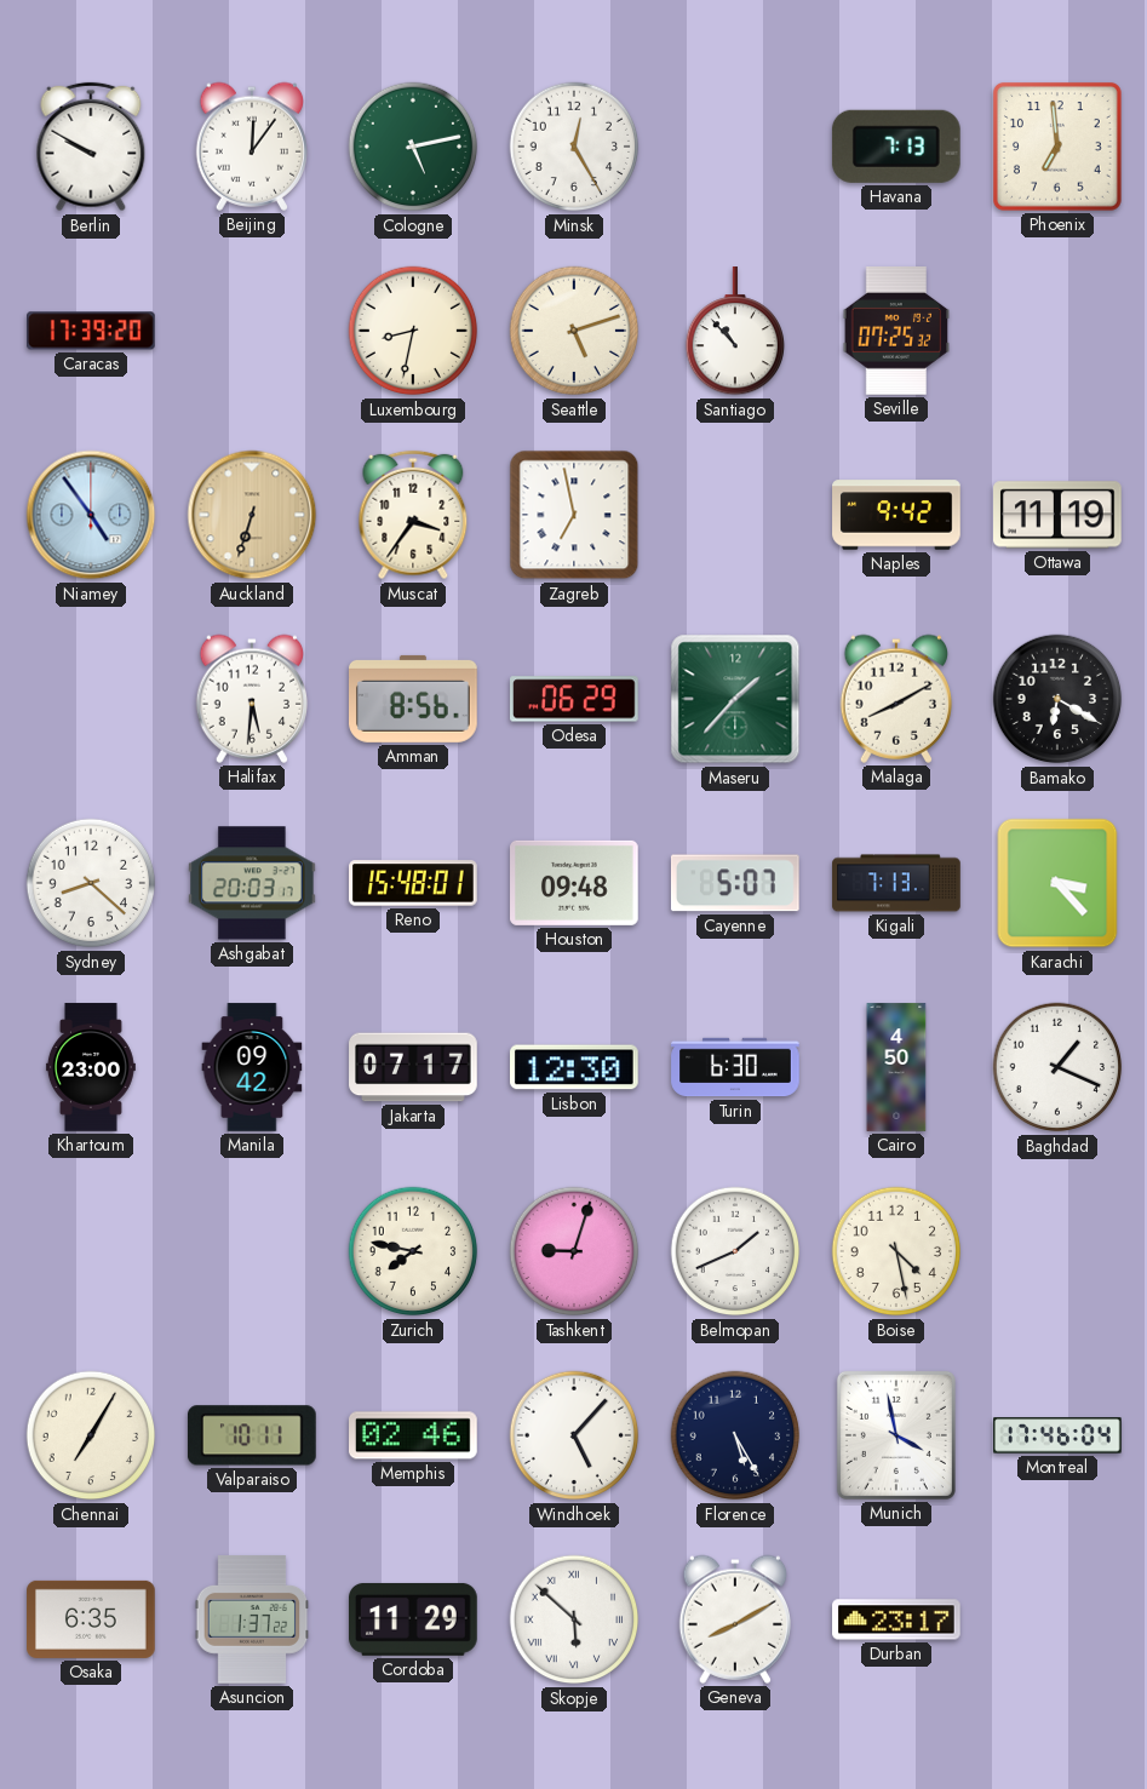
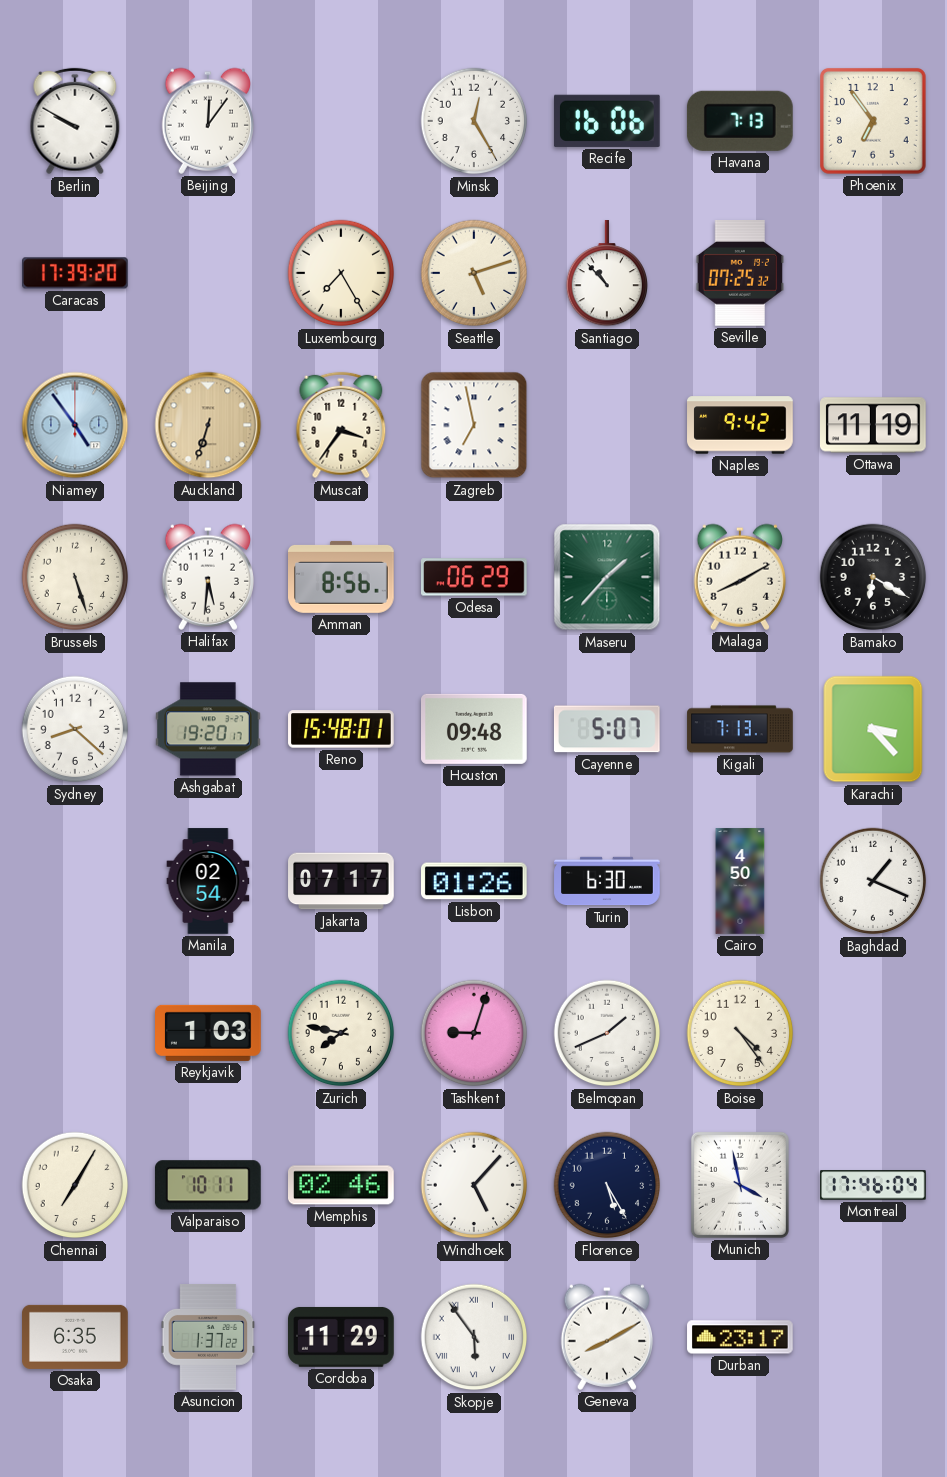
Cologne: 5:13 -> none (413, 147)
Recife: none -> 16:06 (607, 121)
Phoenix: 6:59 -> 6:54 (873, 121)
Luxembourg: 8:32 -> 7:25 (341, 273)
Brussels: none -> 5:27 (75, 577)
Ashgabat: 20:03 -> 19:20 (209, 729)
Khartoum: 23:00 -> none (91, 1067)
Manila: 09:42 -> 02:54 (208, 881)
Lisbon: 12:30 -> 01:26 (475, 881)
Reykjavik: none -> 1:03 (209, 1033)
Boise: 4:28 -> 4:24 (740, 1033)
Skopje: 5:52 -> 5:54 (474, 1337)
